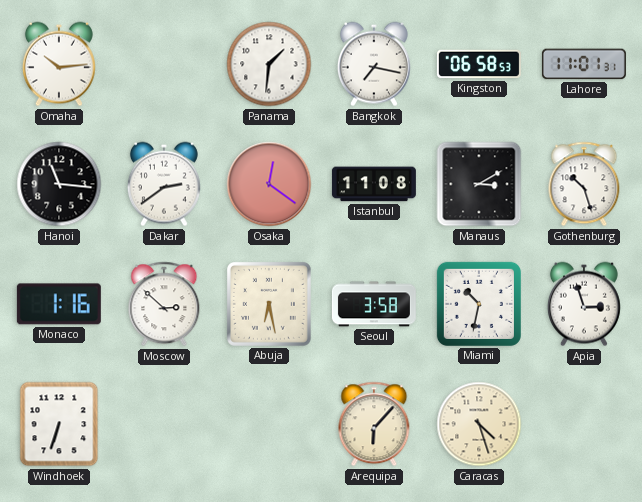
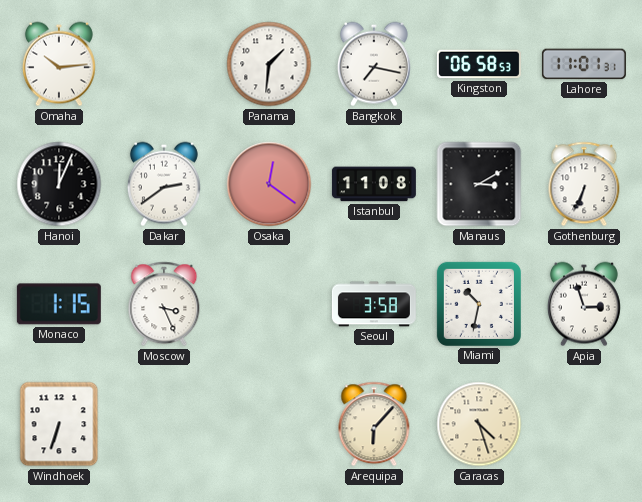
Hanoi: 11:16 -> 12:04 (59, 184)
Gothenburg: 10:27 -> 6:34 (584, 184)
Monaco: 1:16 -> 1:15 (59, 304)
Moscow: 2:52 -> 3:26 (164, 304)
Abuja: 6:28 -> none (269, 304)
